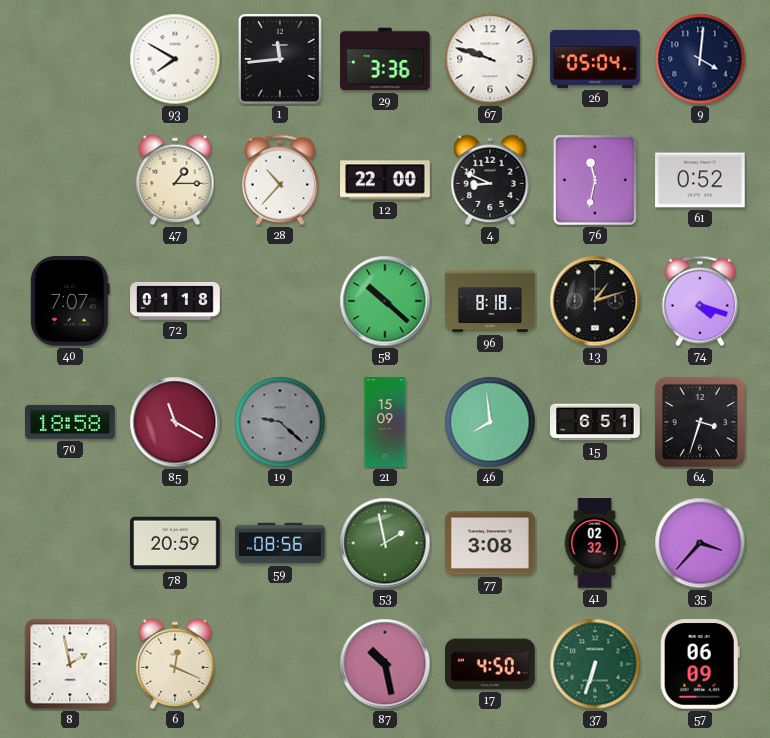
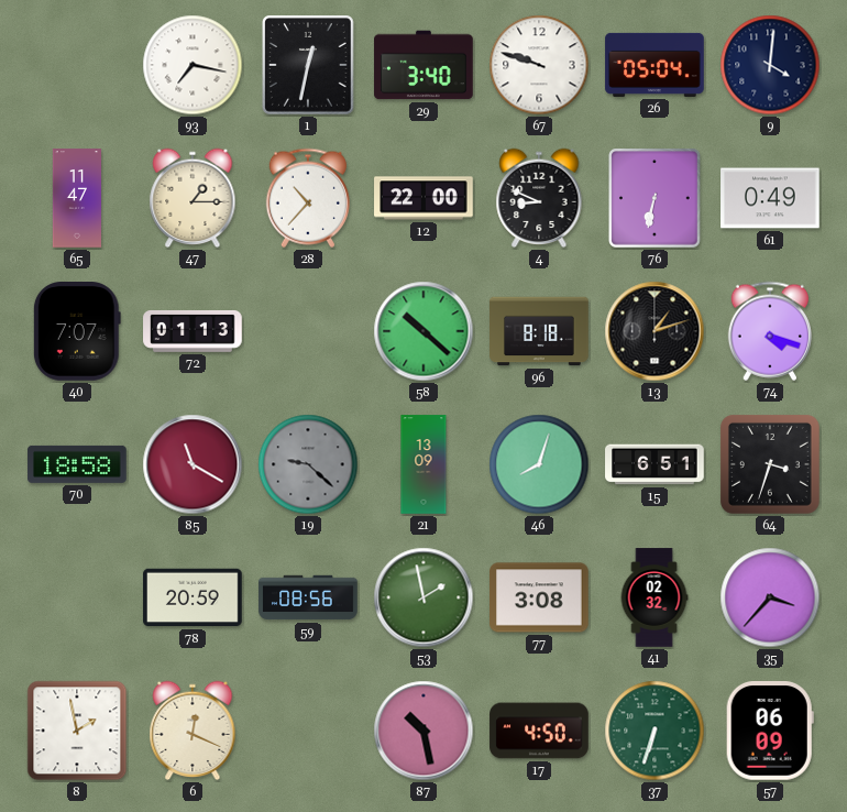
93: 7:50 -> 7:17 (193, 65)
1: 11:44 -> 12:32 (309, 66)
29: 3:36 -> 3:40 (424, 65)
65: none -> 11:47 (76, 198)
76: 11:32 -> 6:32 (656, 199)
61: 0:52 -> 0:49 (770, 198)
72: 01:18 -> 01:13 (193, 331)
21: 15:09 -> 13:09 (424, 464)
46: 7:59 -> 8:03 (539, 464)
